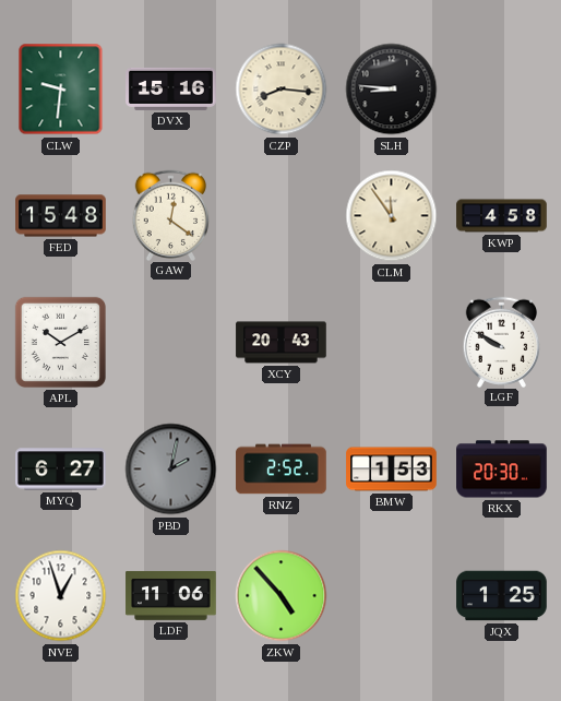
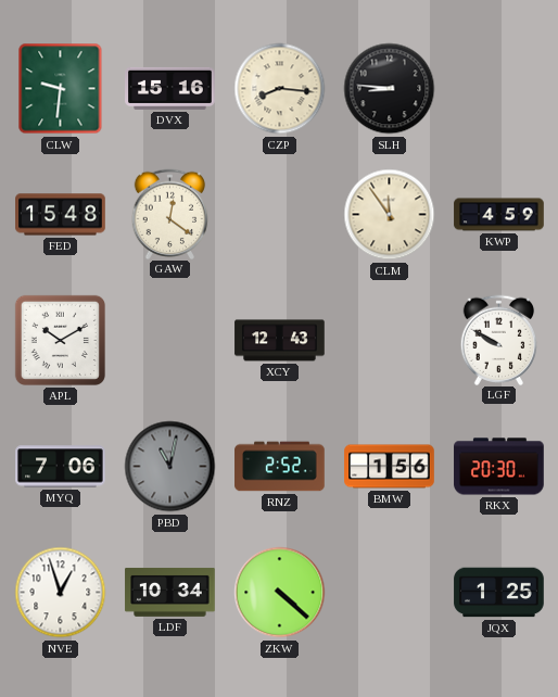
KWP: 4:58 -> 4:59 (499, 215)
XCY: 20:43 -> 12:43 (280, 341)
MYQ: 6:27 -> 7:06 (61, 467)
PBD: 2:02 -> 11:02 (170, 467)
BMW: 1:53 -> 1:56 (390, 467)
LDF: 11:06 -> 10:34 (170, 592)
ZKW: 4:53 -> 4:22 (280, 593)
